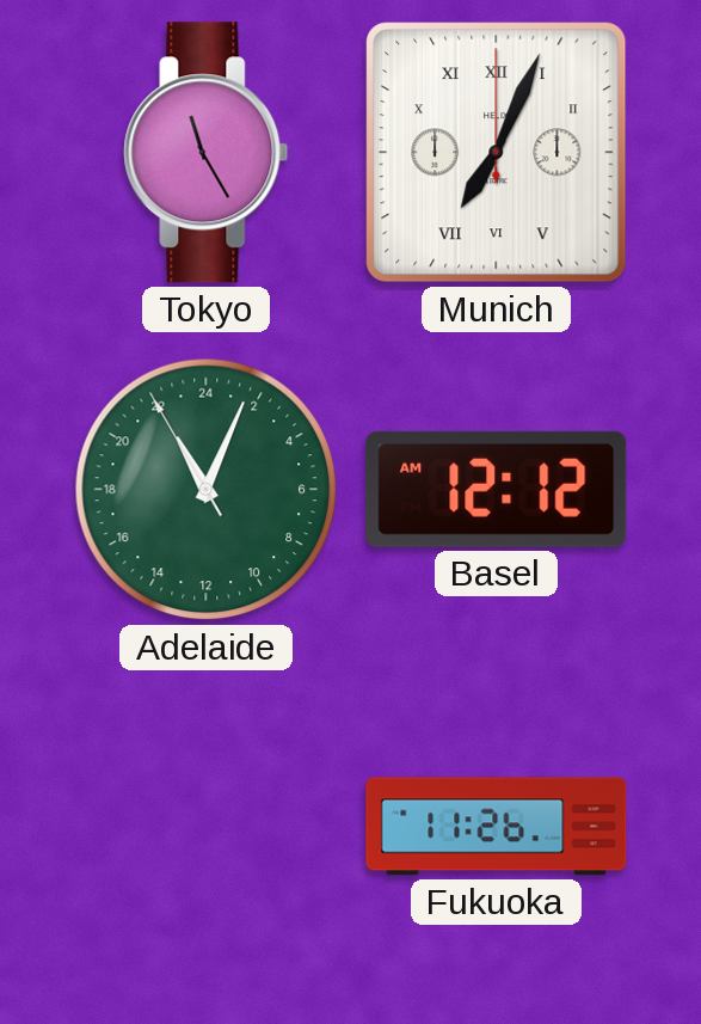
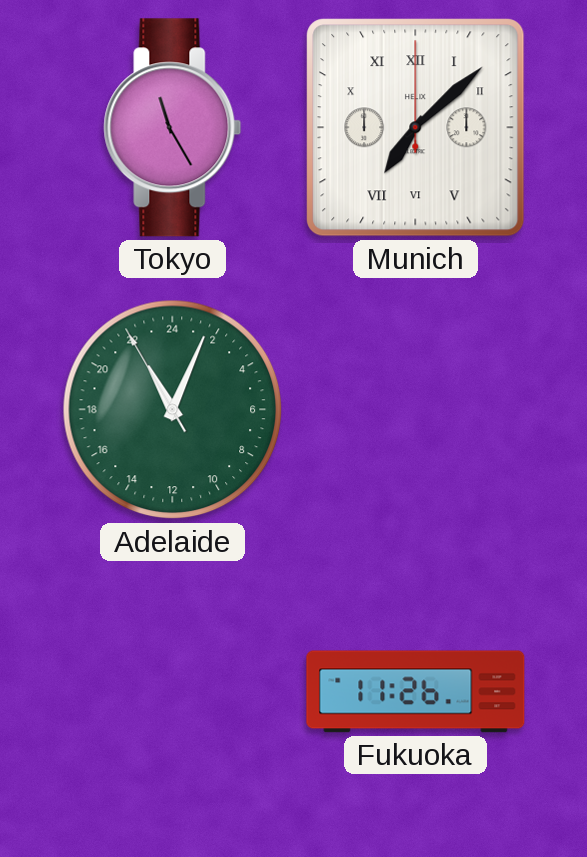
Munich: 7:04 -> 7:08 (416, 128)
Basel: 12:12 -> none (497, 489)
